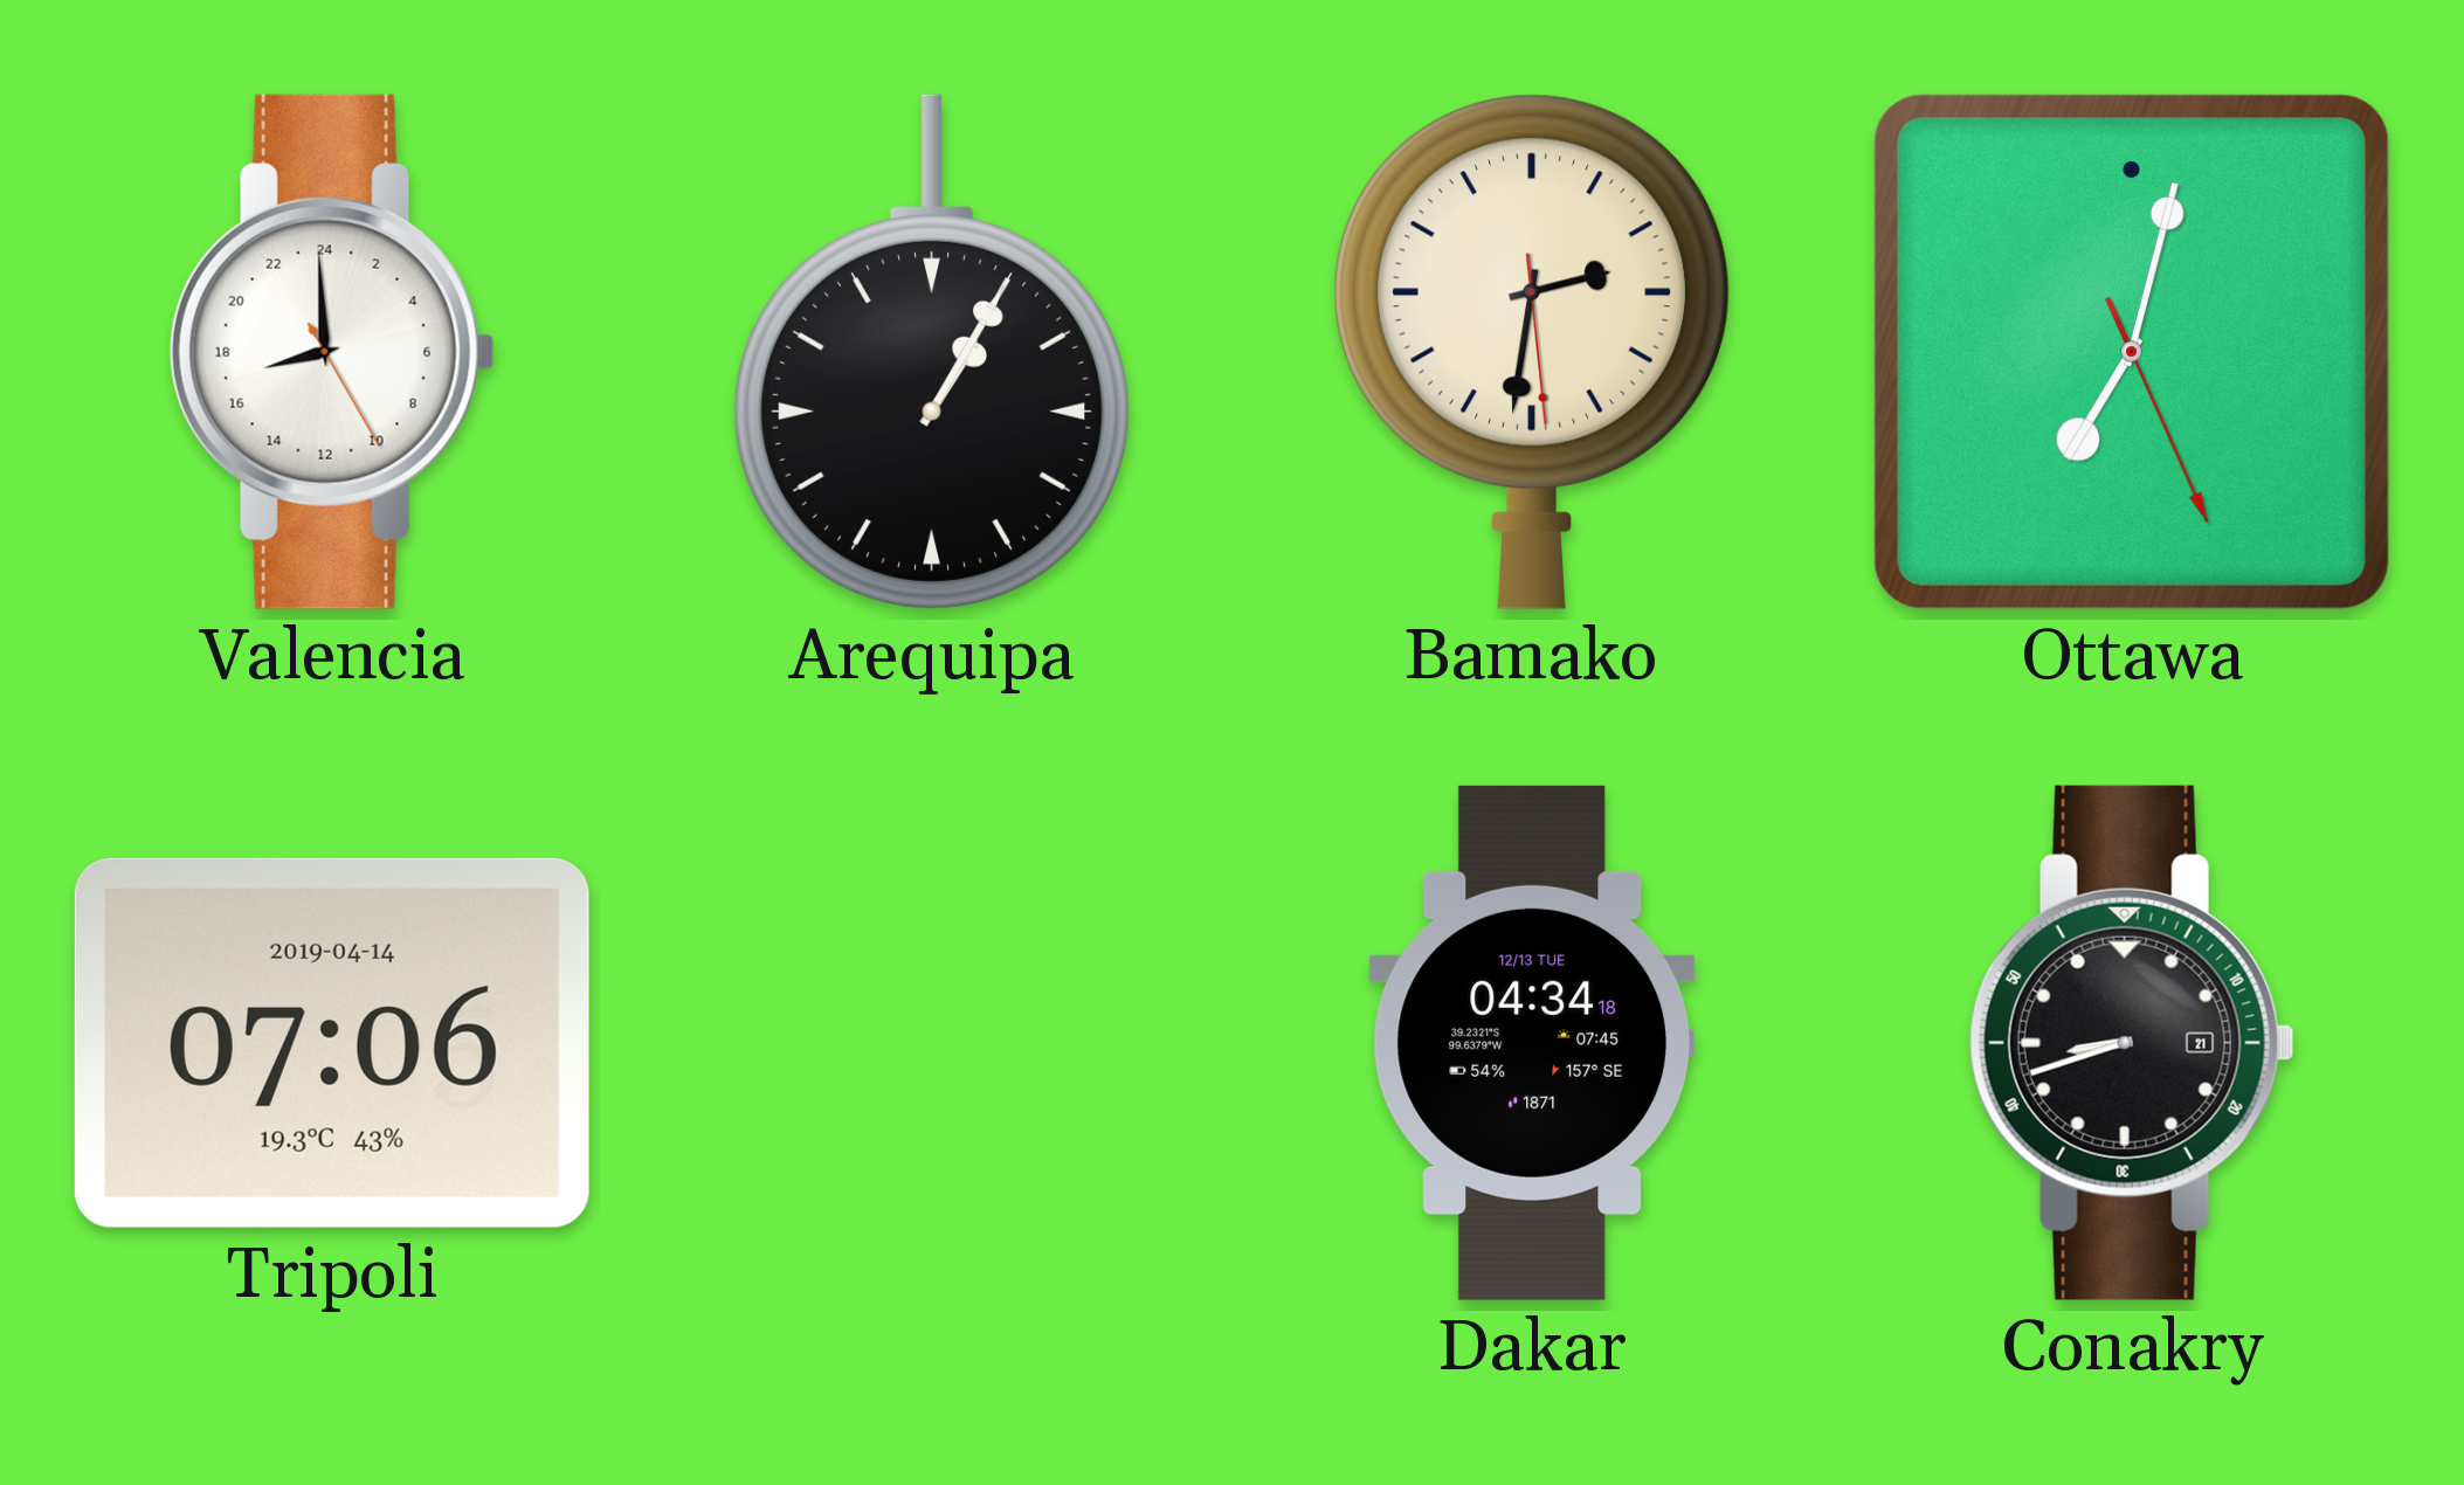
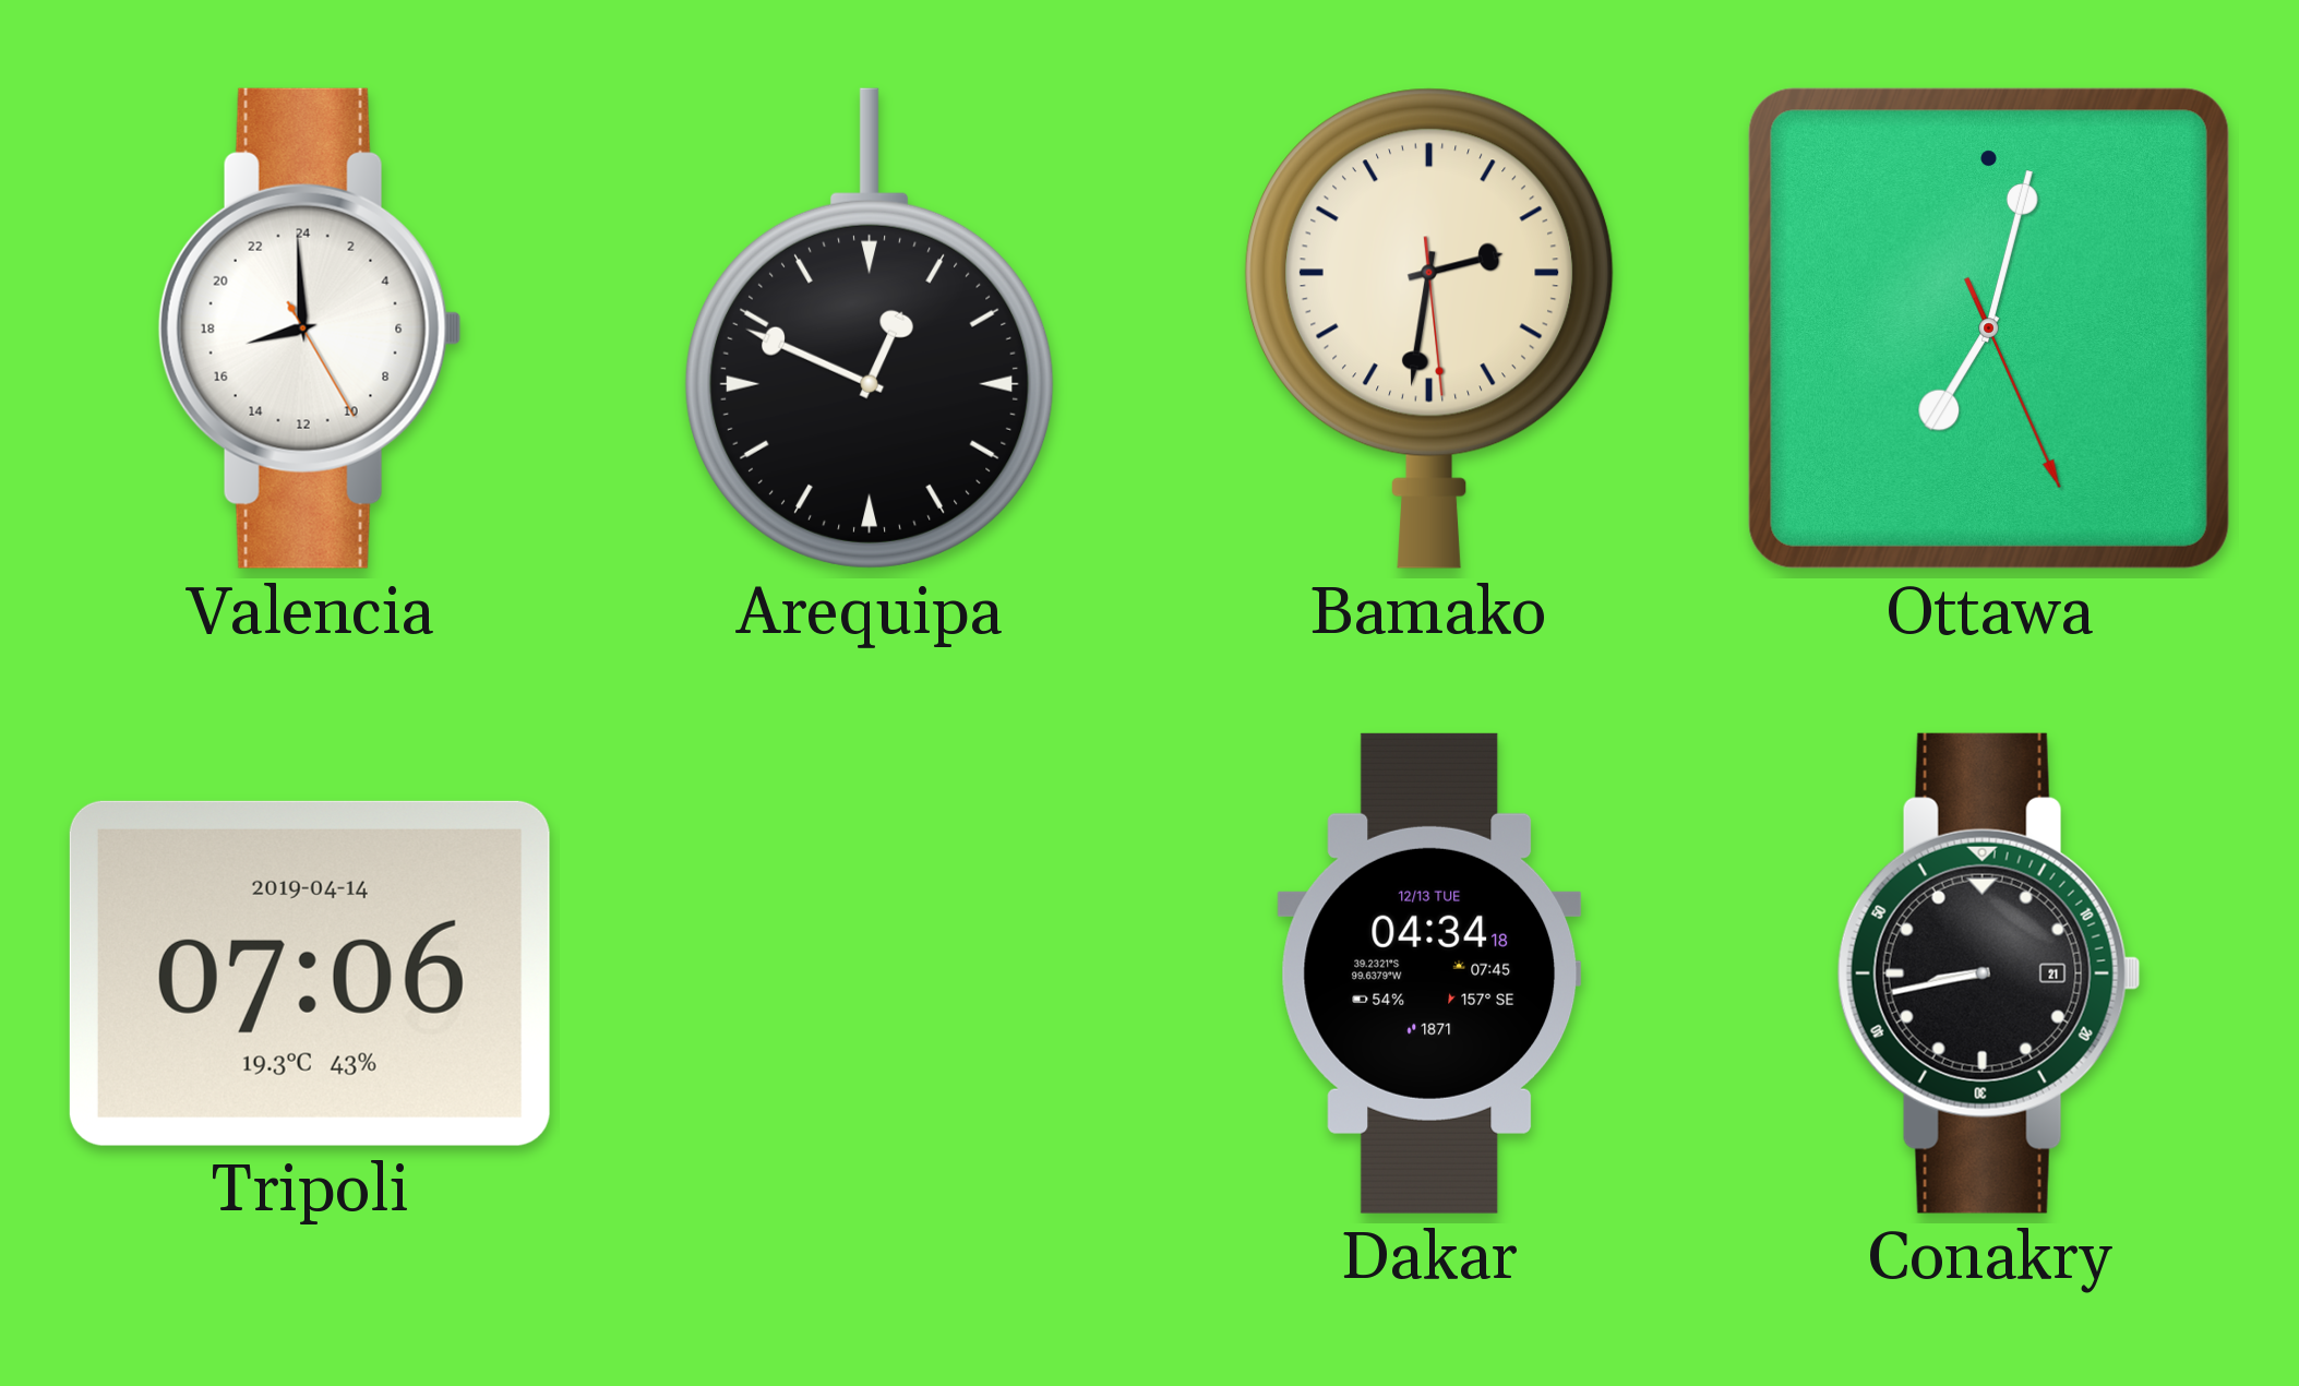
Arequipa: 1:05 -> 12:49 (870, 328)
Conakry: 8:42 -> 8:43 (1989, 973)
